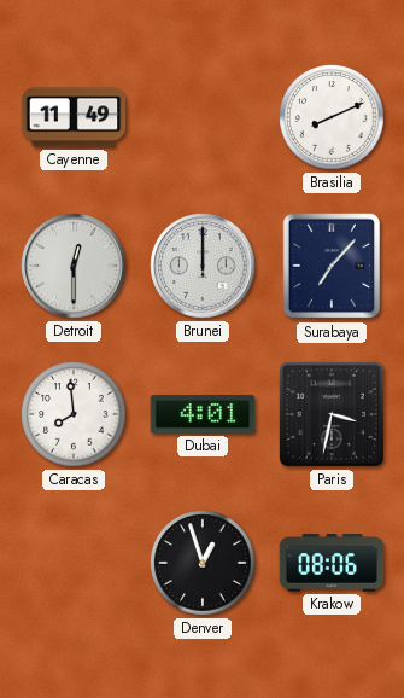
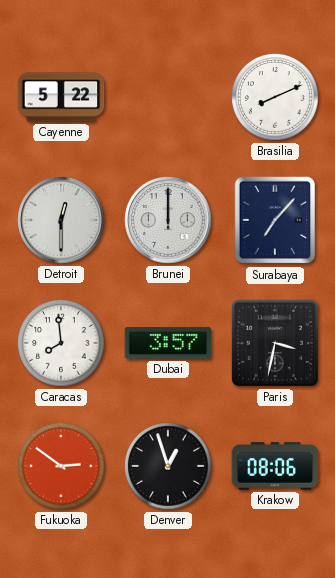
Cayenne: 11:49 -> 5:22 (61, 97)
Dubai: 4:01 -> 3:57 (168, 343)
Fukuoka: none -> 2:51 (61, 466)
